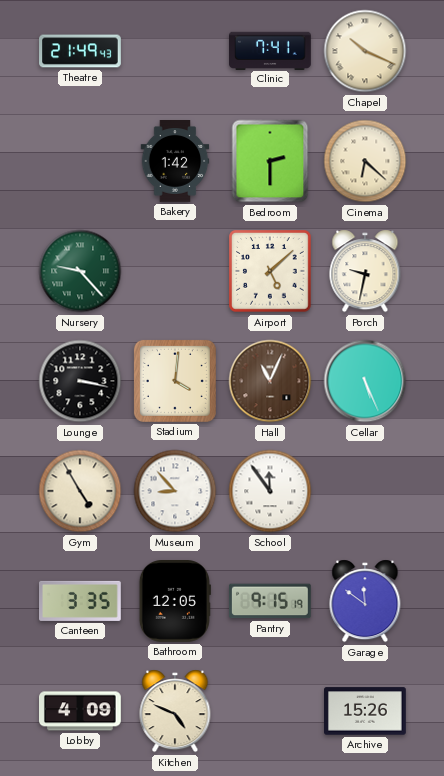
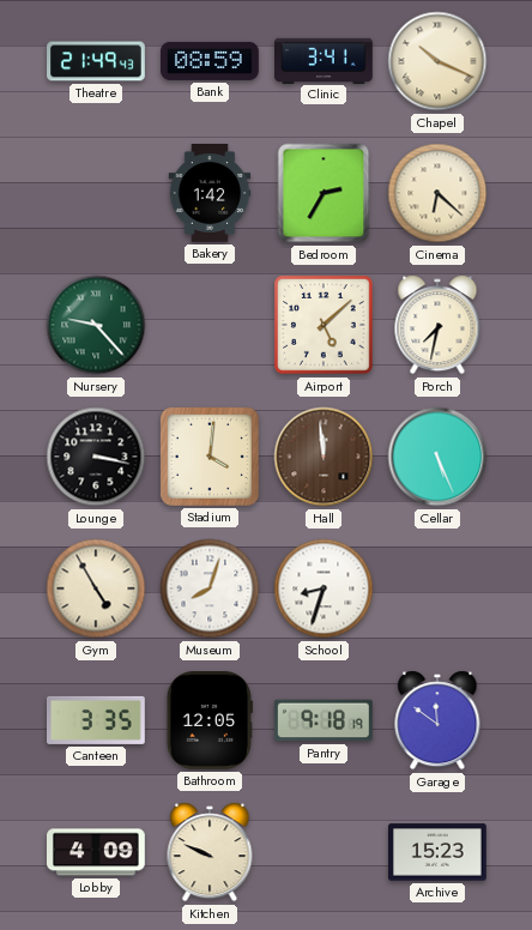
Bank: none -> 08:59 (211, 61)
Clinic: 7:41 -> 3:41 (325, 60)
Bedroom: 2:30 -> 2:35 (324, 193)
Porch: 9:32 -> 7:32 (437, 325)
Hall: 11:04 -> 11:59 (324, 457)
Museum: 8:53 -> 8:03 (210, 588)
School: 11:54 -> 8:33 (324, 588)
Pantry: 9:15 -> 9:18 (324, 720)
Kitchen: 4:49 -> 9:49 (210, 852)
Archive: 15:26 -> 15:23 (439, 852)
